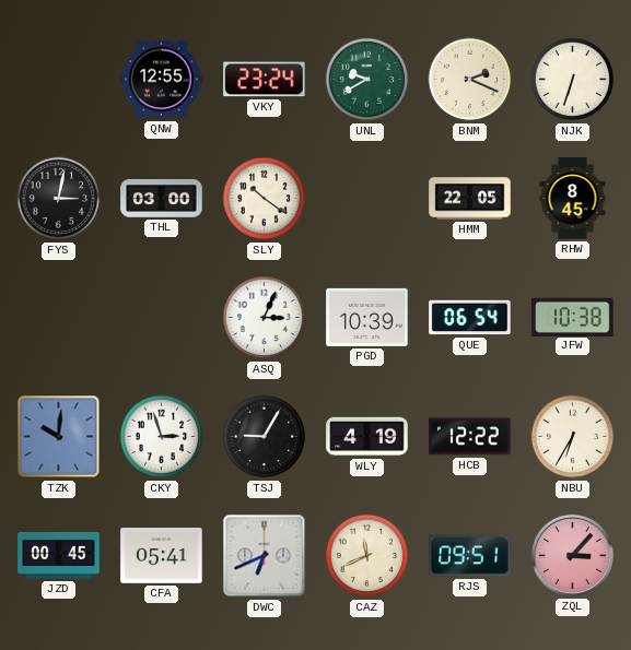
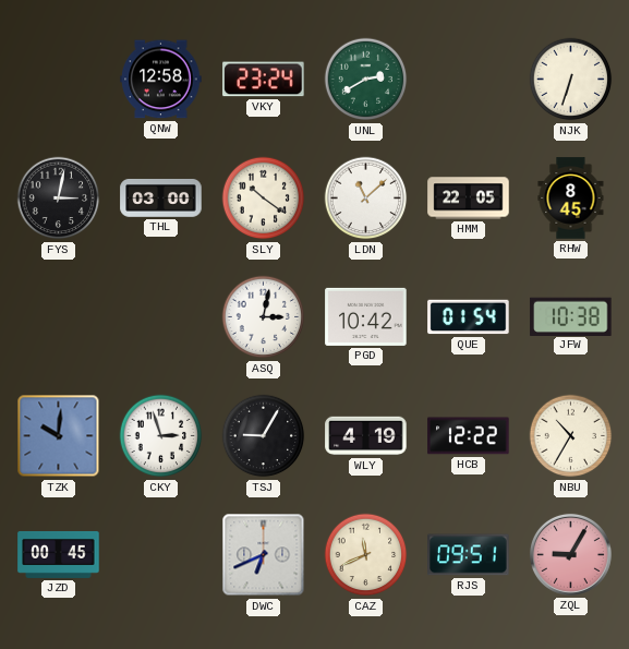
QNW: 12:55 -> 12:58 (161, 80)
UNL: 9:40 -> 2:40 (366, 80)
BNM: 2:19 -> none (470, 80)
LDN: none -> 11:08 (366, 199)
ASQ: 3:04 -> 3:02 (264, 317)
PGD: 10:39 -> 10:42 (366, 316)
QUE: 06:54 -> 01:54 (469, 317)
NBU: 6:35 -> 10:35 (571, 436)
CFA: 05:41 -> none (162, 556)
ZQL: 3:07 -> 9:05 (570, 554)
